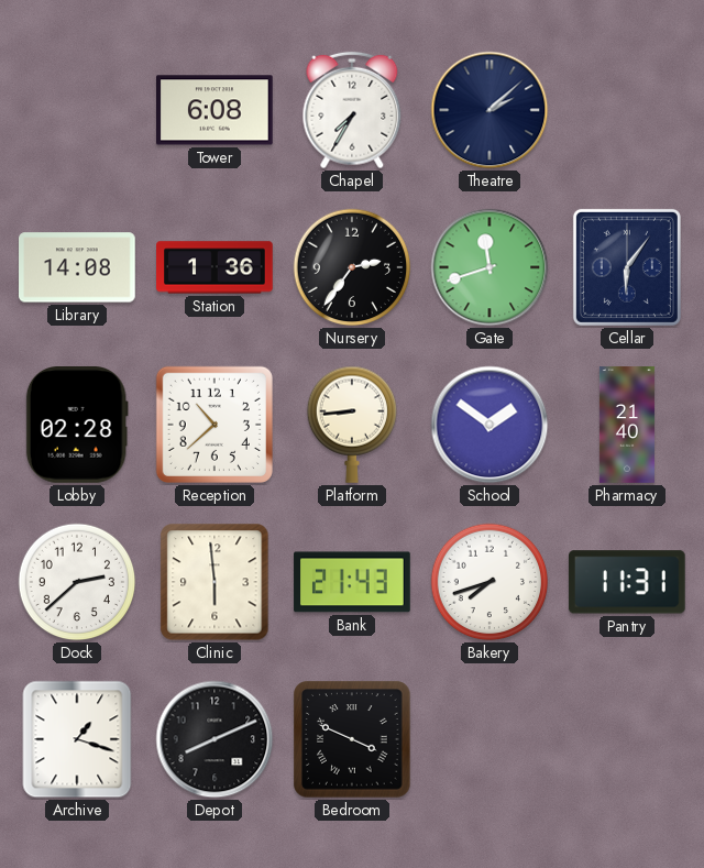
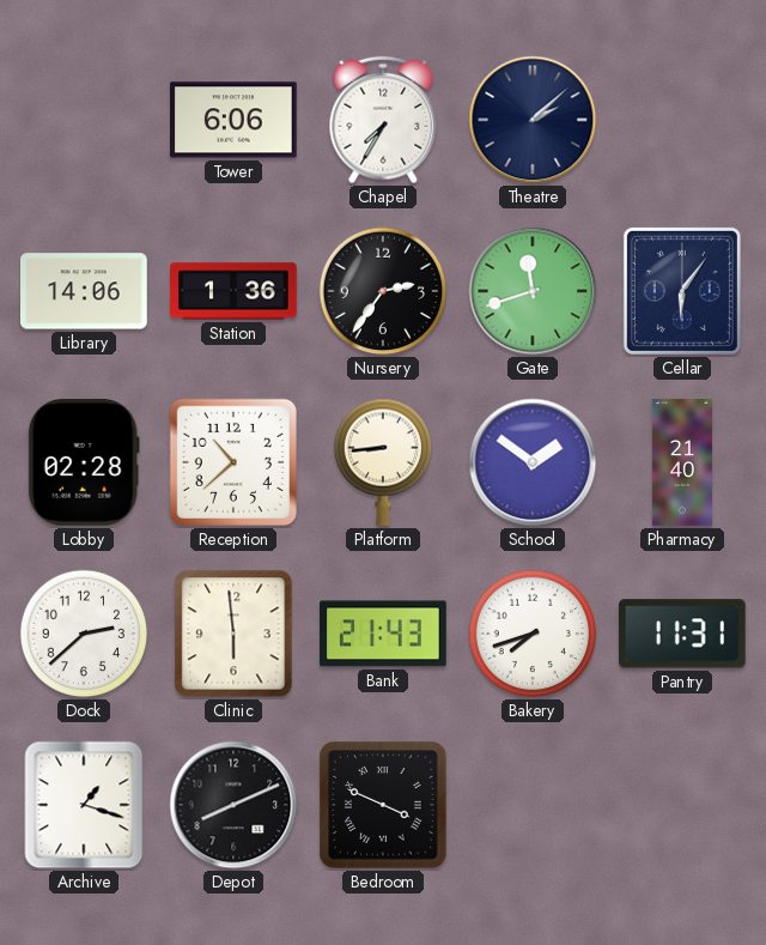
Tower: 6:08 -> 6:06 (235, 120)
Library: 14:08 -> 14:06 (84, 291)
